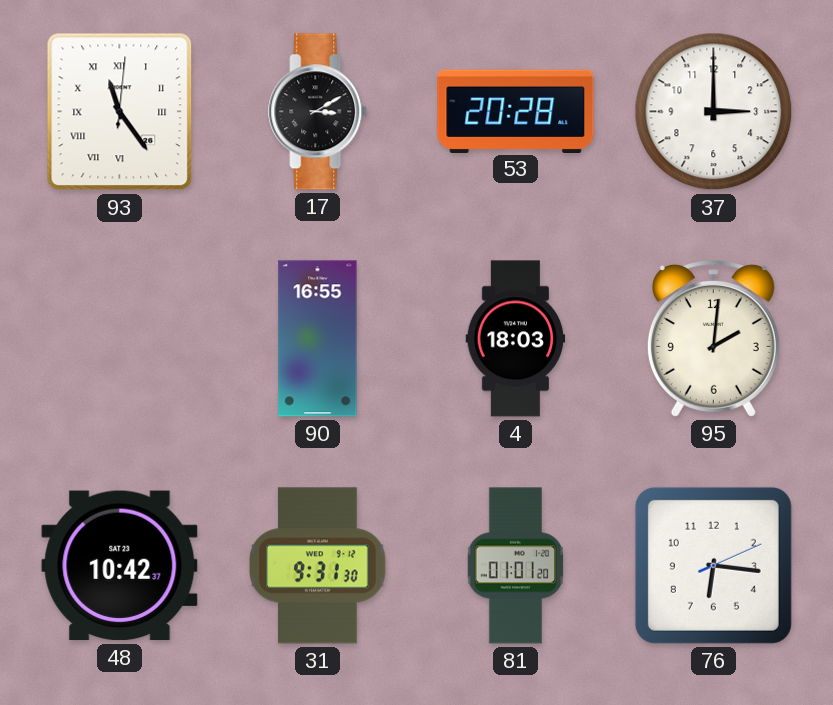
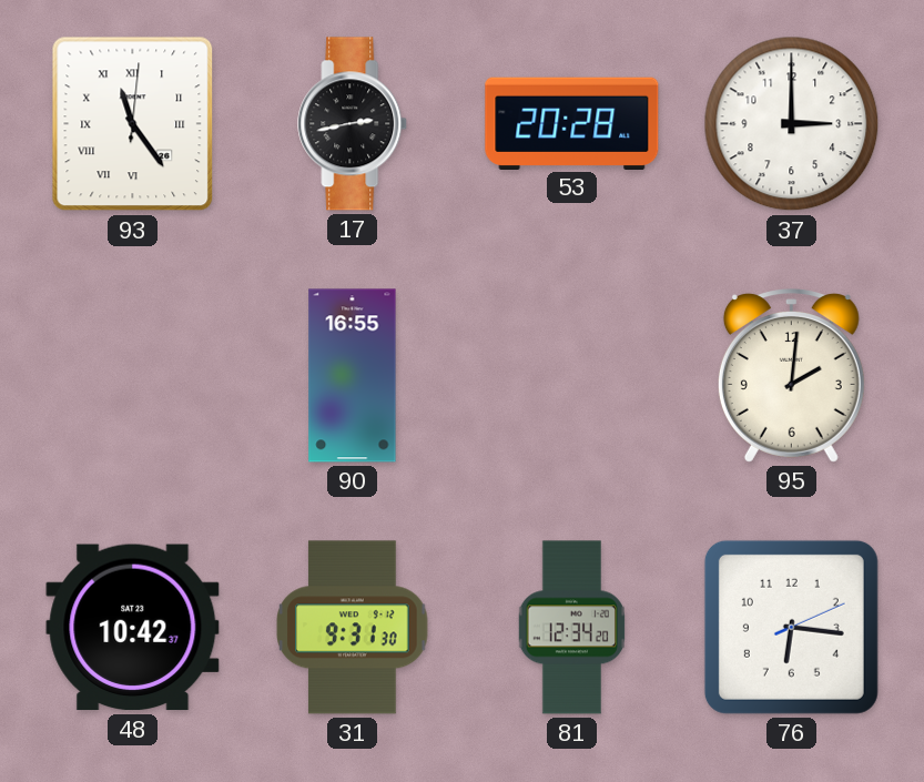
17: 3:10 -> 2:43 (353, 124)
4: 18:03 -> none (516, 339)
81: 01:01 -> 12:34 (571, 628)
